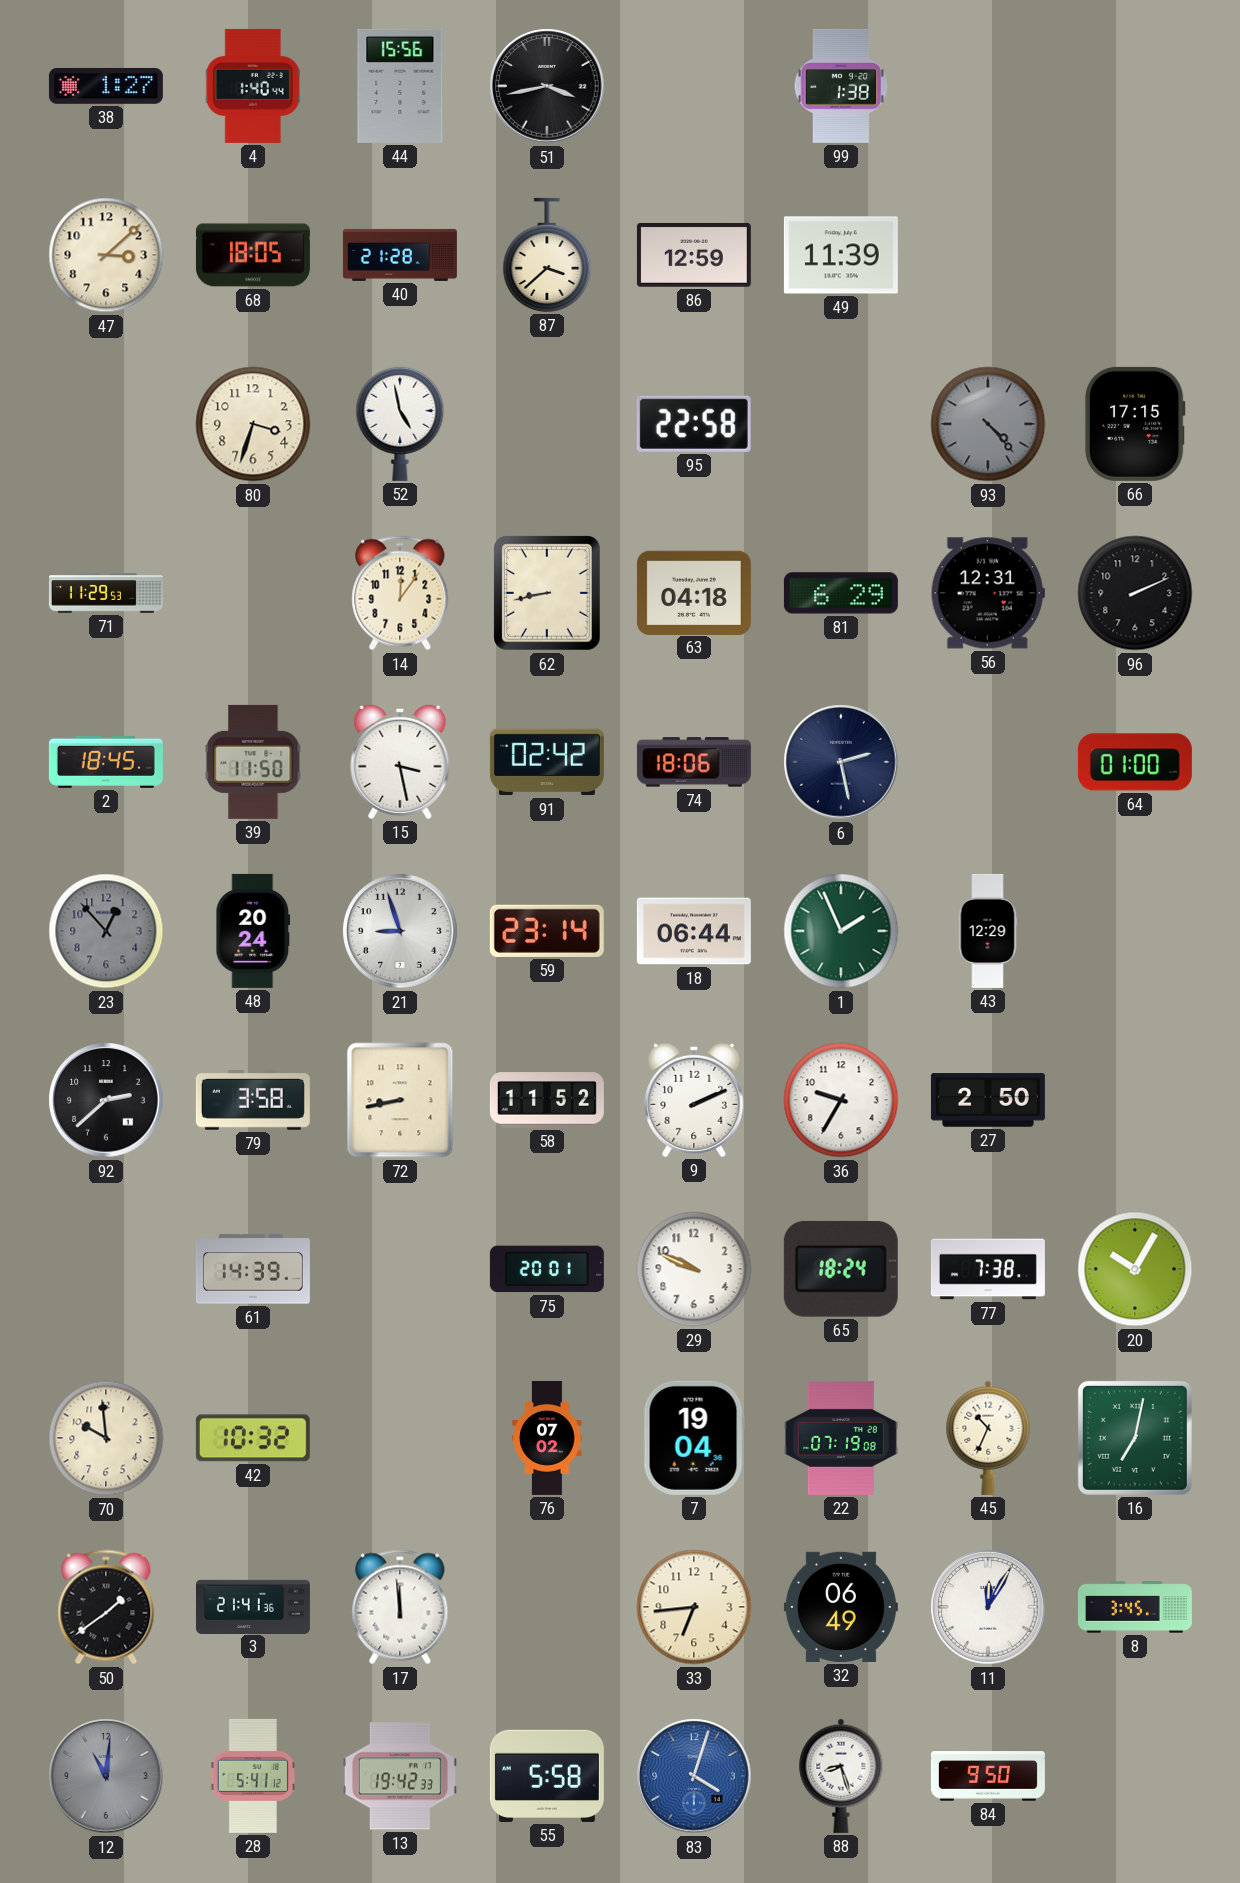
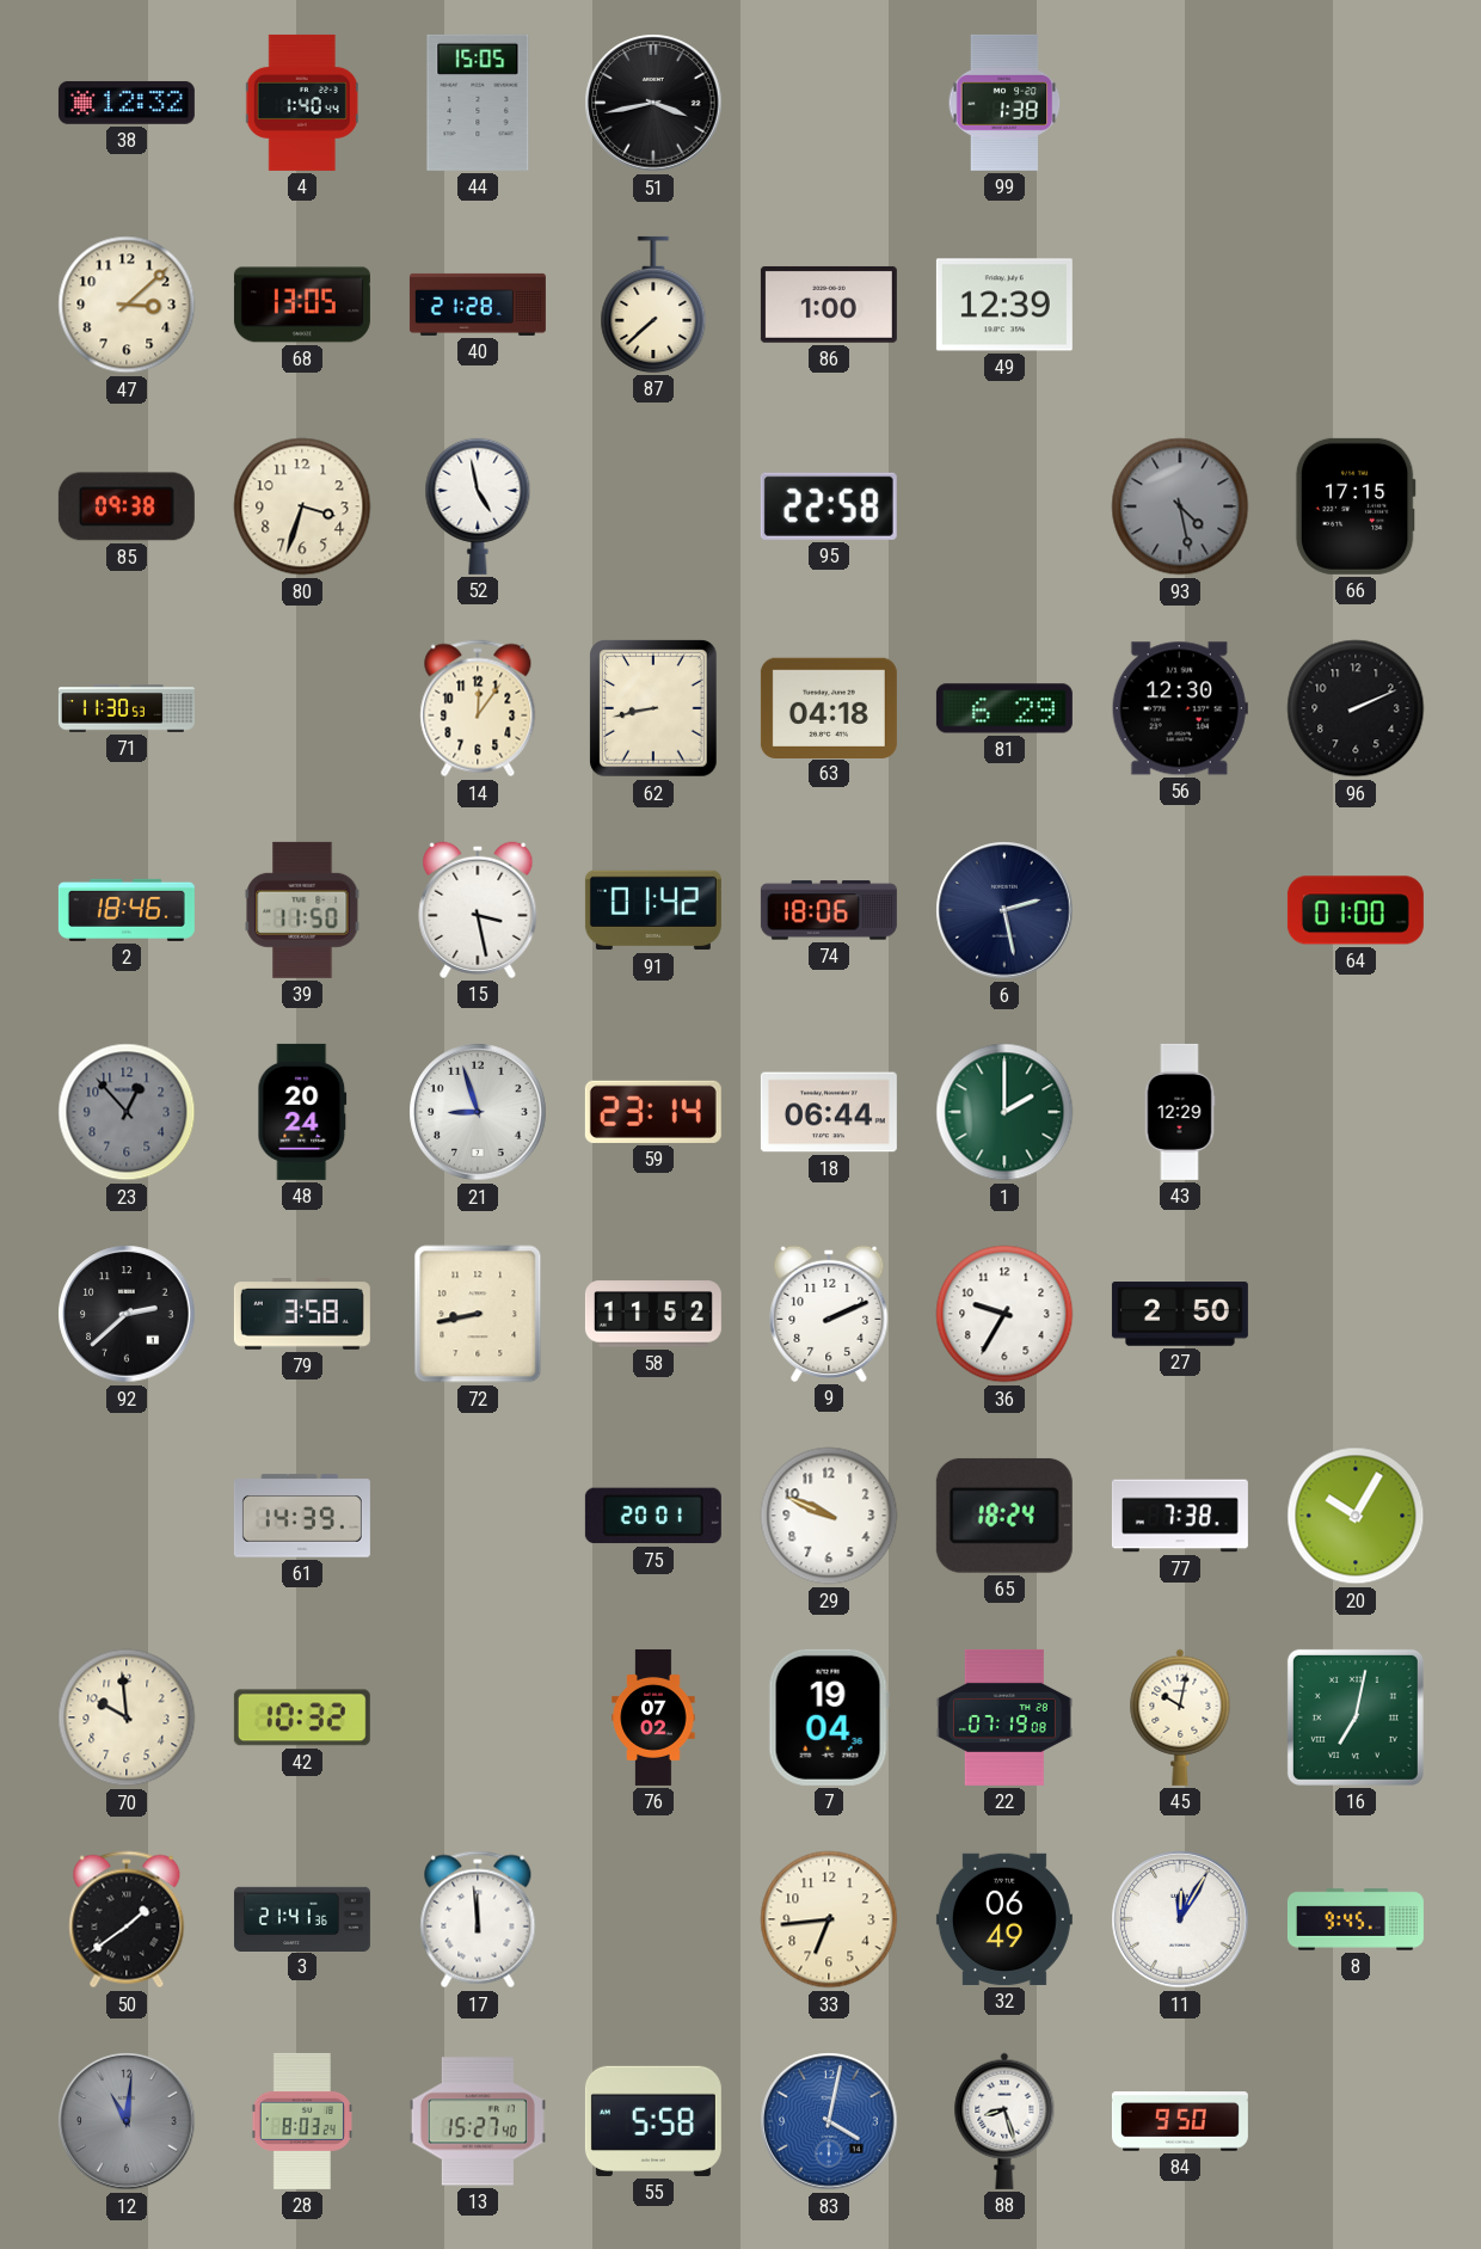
38: 1:27 -> 12:32 (127, 103)
44: 15:56 -> 15:05 (478, 103)
68: 18:05 -> 13:05 (302, 305)
87: 3:38 -> 7:38 (653, 305)
86: 12:59 -> 1:00 (829, 305)
49: 11:39 -> 12:39 (1004, 305)
85: none -> 09:38 (127, 506)
93: 4:23 -> 4:28 (1180, 506)
71: 11:29 -> 11:30 (127, 708)
56: 12:31 -> 12:30 (1180, 708)
2: 18:45 -> 18:46 (127, 910)
91: 02:42 -> 01:42 (653, 910)
1: 1:56 -> 2:00 (1004, 1112)
45: 10:34 -> 10:02 (1180, 1718)
8: 3:45 -> 9:45 (1356, 1919)
28: 5:41 -> 8:03 (302, 2121)
13: 19:42 -> 15:27 (478, 2121)
83: 4:03 -> 4:02 (829, 2121)
